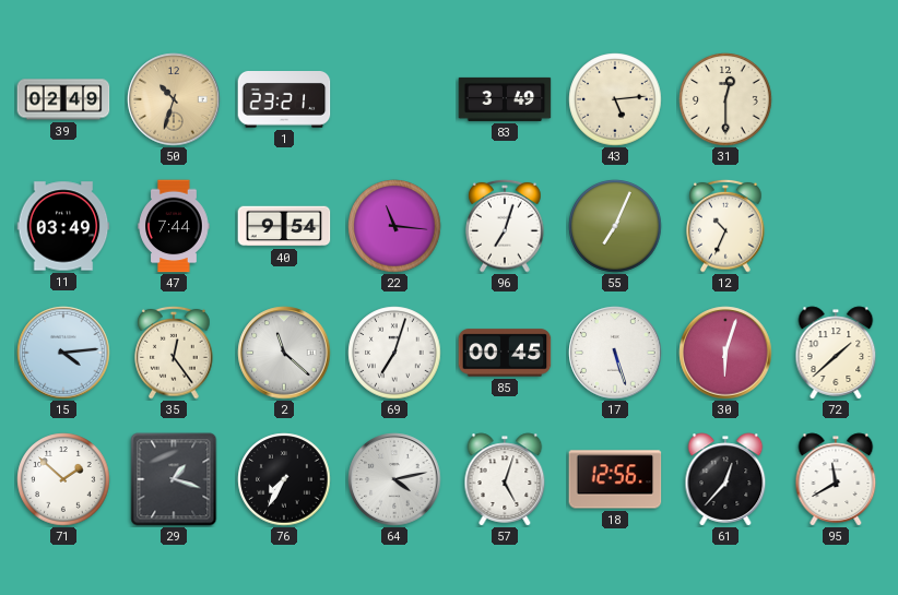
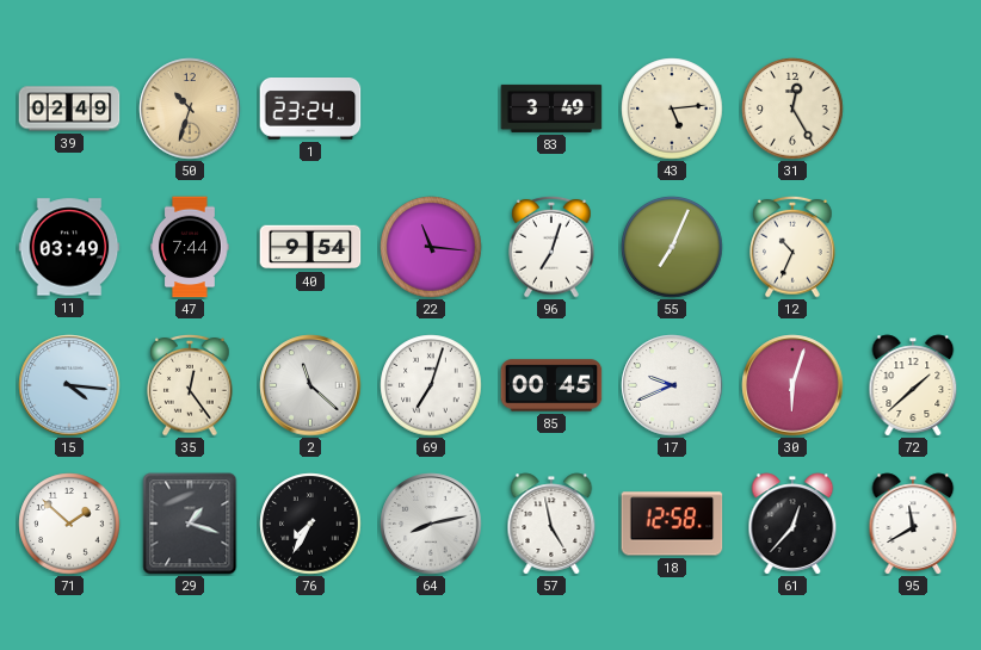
1: 23:21 -> 23:24 (310, 109)
31: 12:30 -> 12:25 (792, 109)
15: 4:14 -> 4:16 (69, 385)
17: 5:27 -> 9:41 (672, 385)
64: 4:13 -> 8:13 (431, 524)
57: 5:03 -> 4:58 (551, 524)
18: 12:56 -> 12:58 (672, 524)
